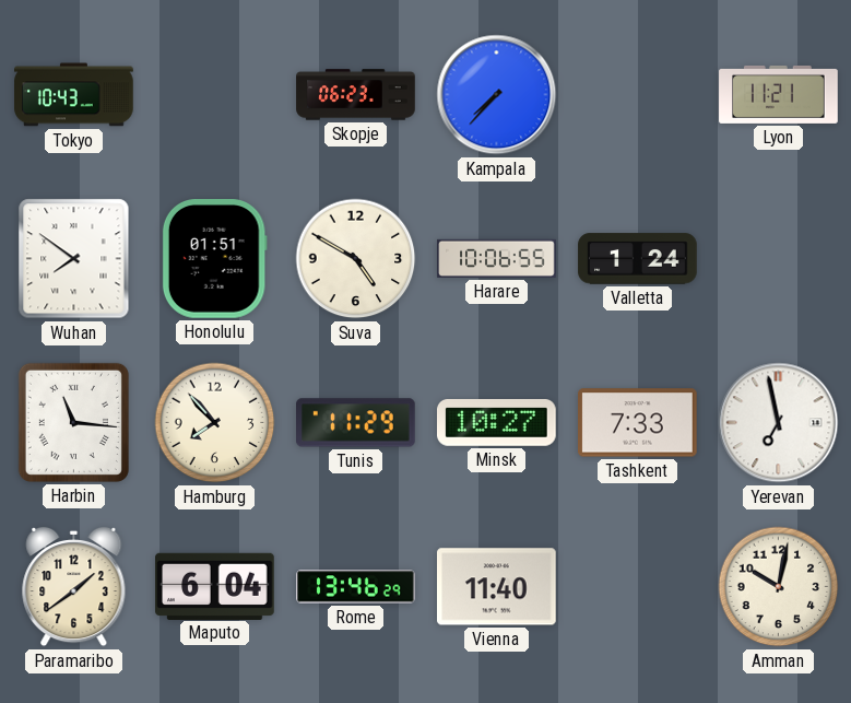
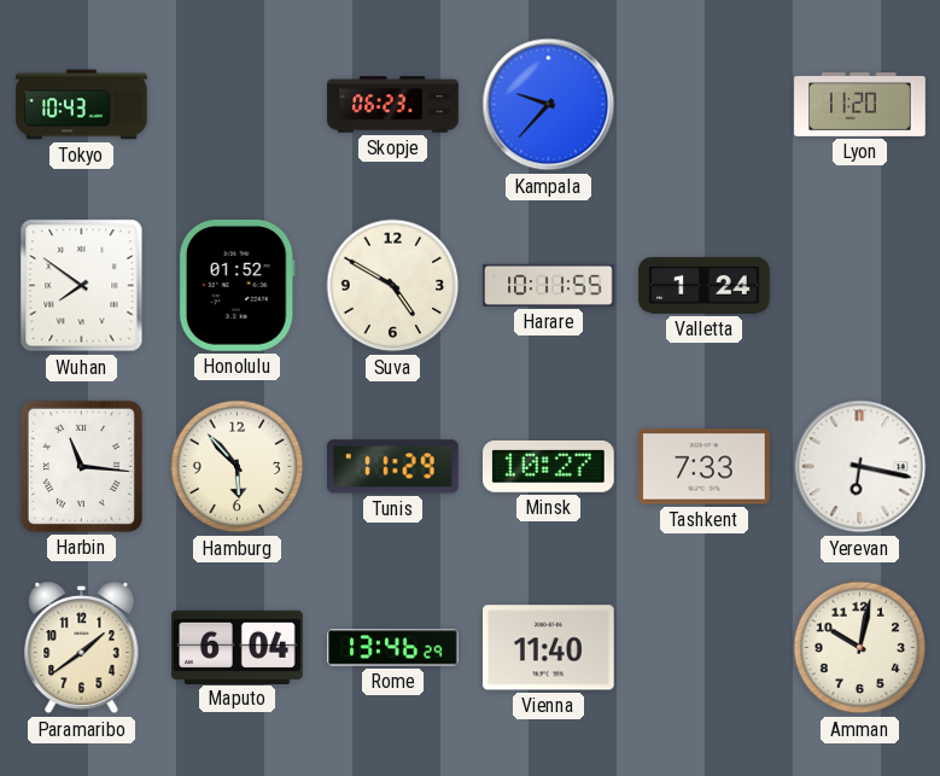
Kampala: 7:37 -> 9:37 (549, 105)
Lyon: 11:21 -> 11:20 (860, 104)
Honolulu: 01:51 -> 01:52 (237, 286)
Harare: 10:06 -> 10:11 (549, 285)
Hamburg: 7:53 -> 5:53 (238, 467)
Yerevan: 6:58 -> 6:17 (860, 467)
